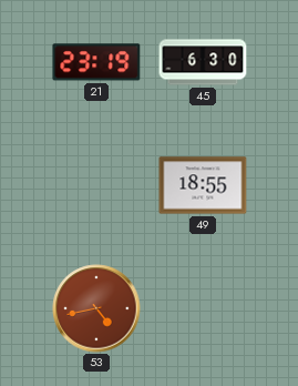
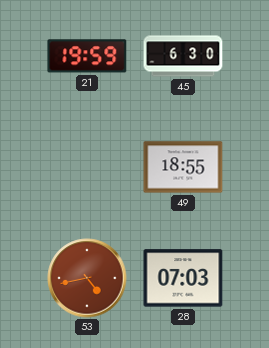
21: 23:19 -> 19:59 (87, 56)
28: none -> 07:03 (183, 278)
